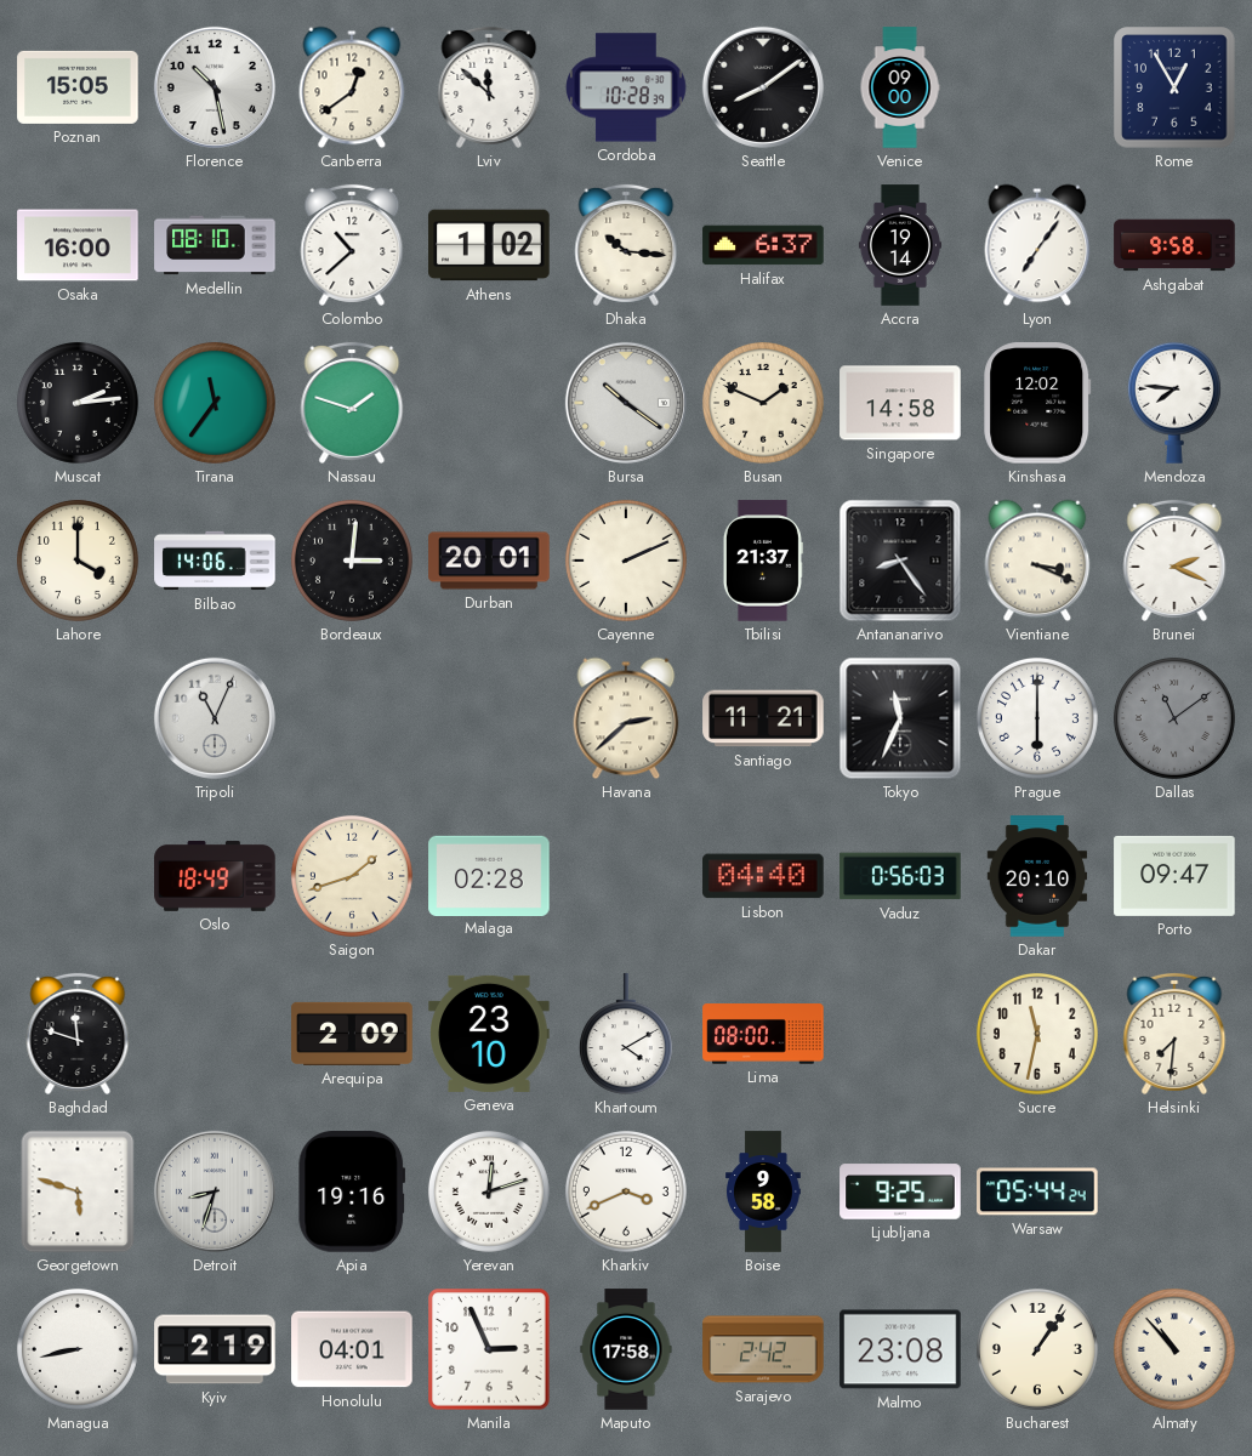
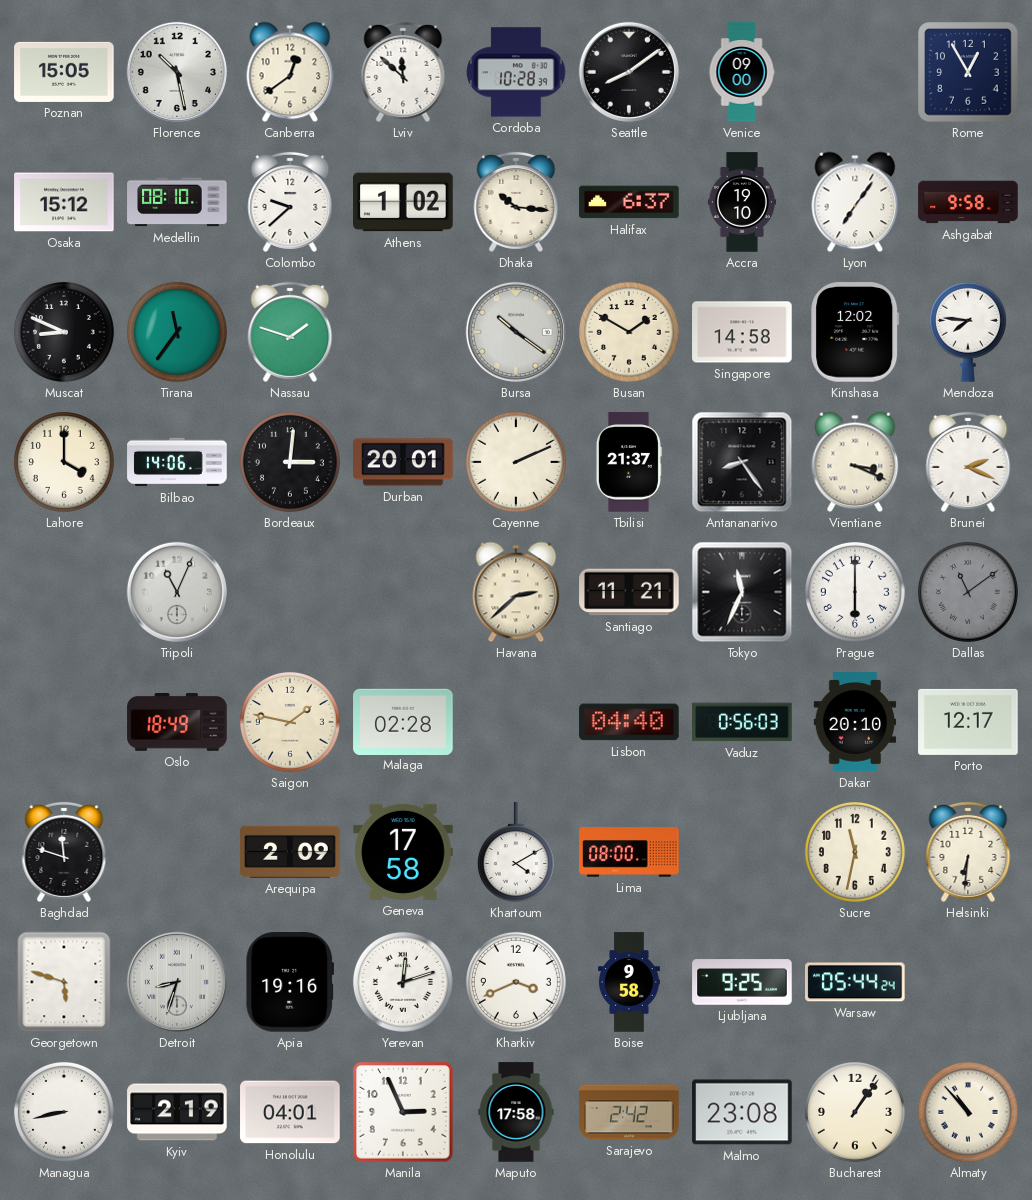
Osaka: 16:00 -> 15:12 (64, 202)
Colombo: 10:38 -> 9:38 (290, 202)
Accra: 19:14 -> 19:10 (742, 202)
Muscat: 2:14 -> 8:49 (64, 332)
Busan: 1:49 -> 1:50 (629, 332)
Saigon: 1:42 -> 1:47 (290, 722)
Porto: 09:47 -> 12:17 (968, 722)
Geneva: 23:10 -> 17:58 (403, 852)
Helsinki: 7:31 -> 6:31 (968, 852)
